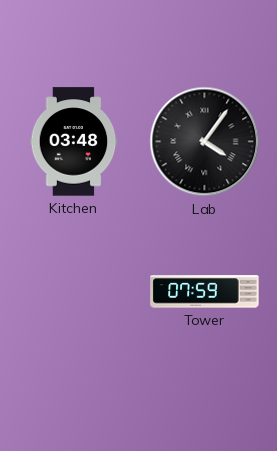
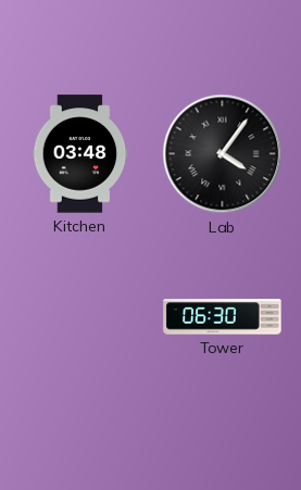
Tower: 07:59 -> 06:30 (223, 317)
